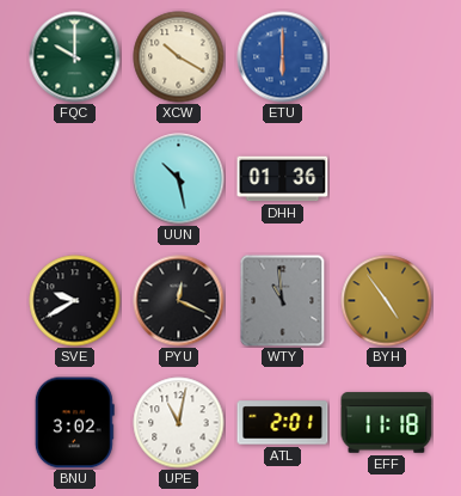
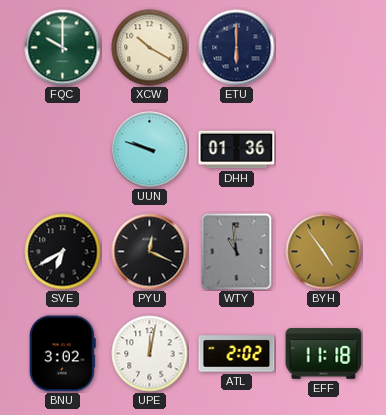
ETU dial: blue -> navy (237, 48)
UUN: 10:28 -> 9:48 (150, 150)
SVE: 9:40 -> 6:40 (63, 252)
UPE: 11:02 -> 12:02 (150, 354)
ATL: 2:01 -> 2:02 (237, 354)
